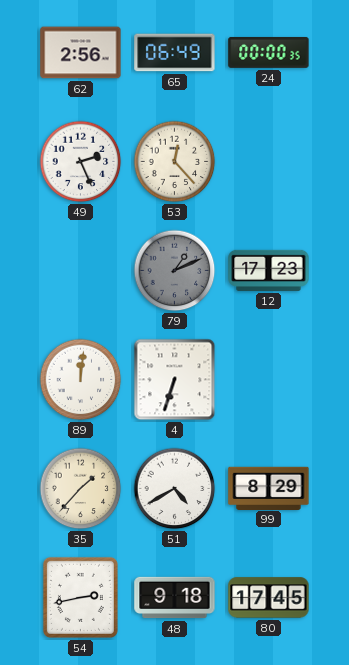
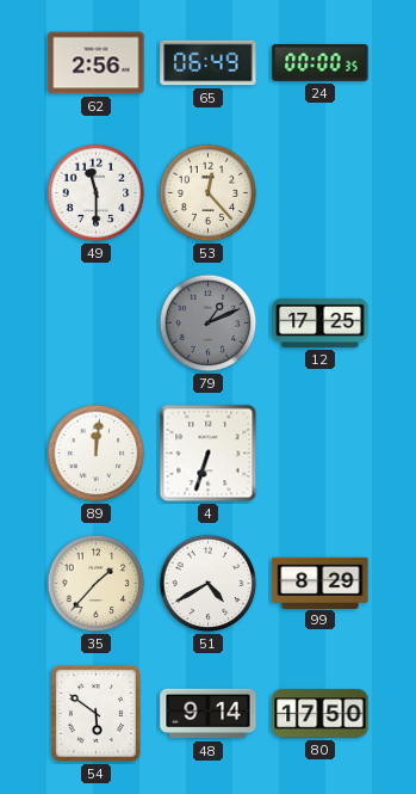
49: 2:26 -> 11:30 (97, 193)
12: 17:23 -> 17:25 (321, 322)
54: 2:43 -> 5:51 (95, 713)
48: 9:18 -> 9:14 (209, 714)
80: 17:45 -> 17:50 (321, 714)
